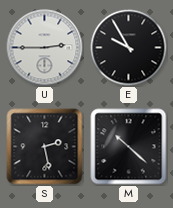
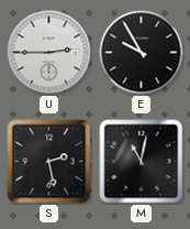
M: 10:22 -> 11:02 (142, 162)
